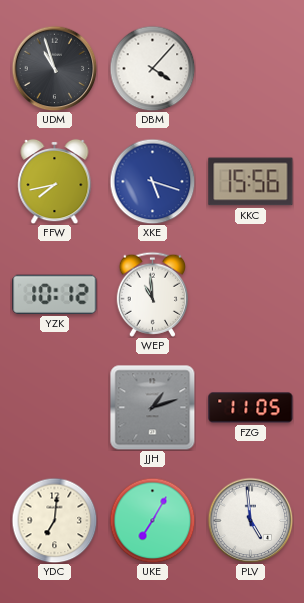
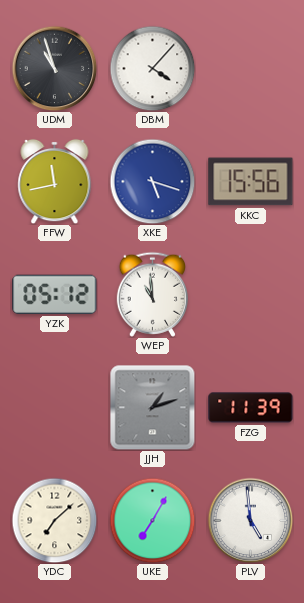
FFW: 7:43 -> 11:43 (55, 181)
YZK: 10:12 -> 05:12 (55, 294)
FZG: 11:05 -> 11:39 (251, 408)
YDC: 7:01 -> 7:08 (54, 520)
